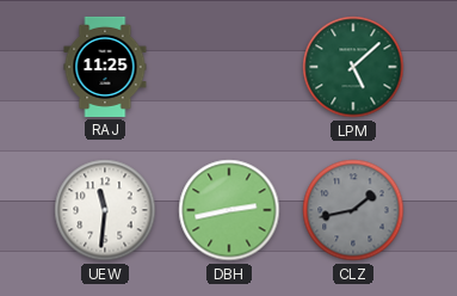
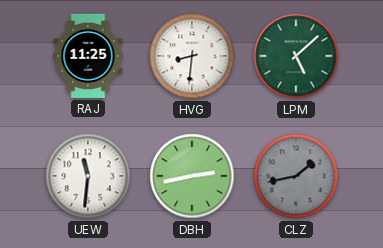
HVG: none -> 8:31 (192, 56)
